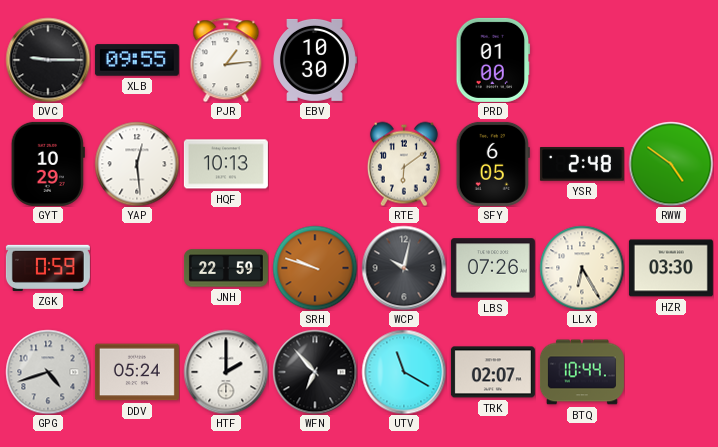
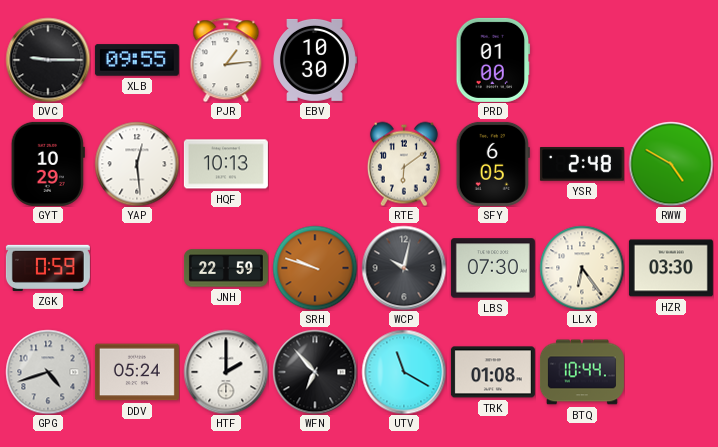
RWW: 4:51 -> 4:50 (671, 164)
LBS: 07:26 -> 07:30 (493, 268)
LLX: 6:25 -> 6:24 (582, 268)
TRK: 02:07 -> 01:08 (493, 372)
